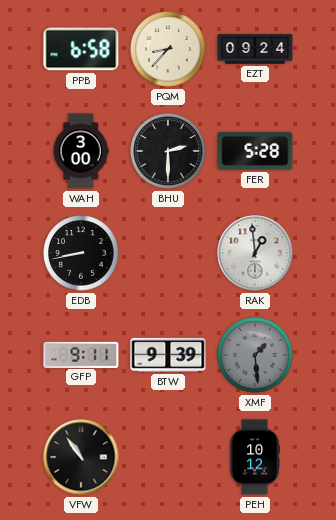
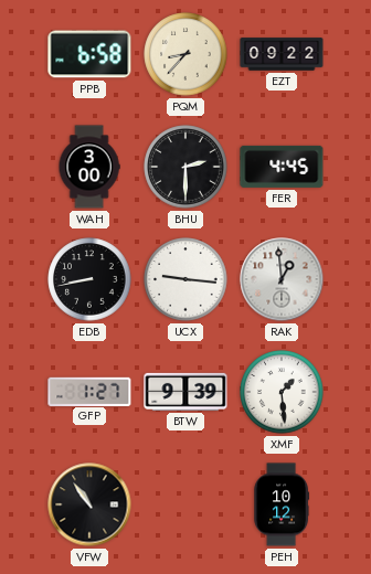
EZT: 09:24 -> 09:22 (282, 54)
FER: 5:28 -> 4:45 (282, 167)
UCX: none -> 9:16 (185, 279)
GFP: 9:11 -> 1:27 (89, 391)
XMF dial: grey -> white (282, 392)
